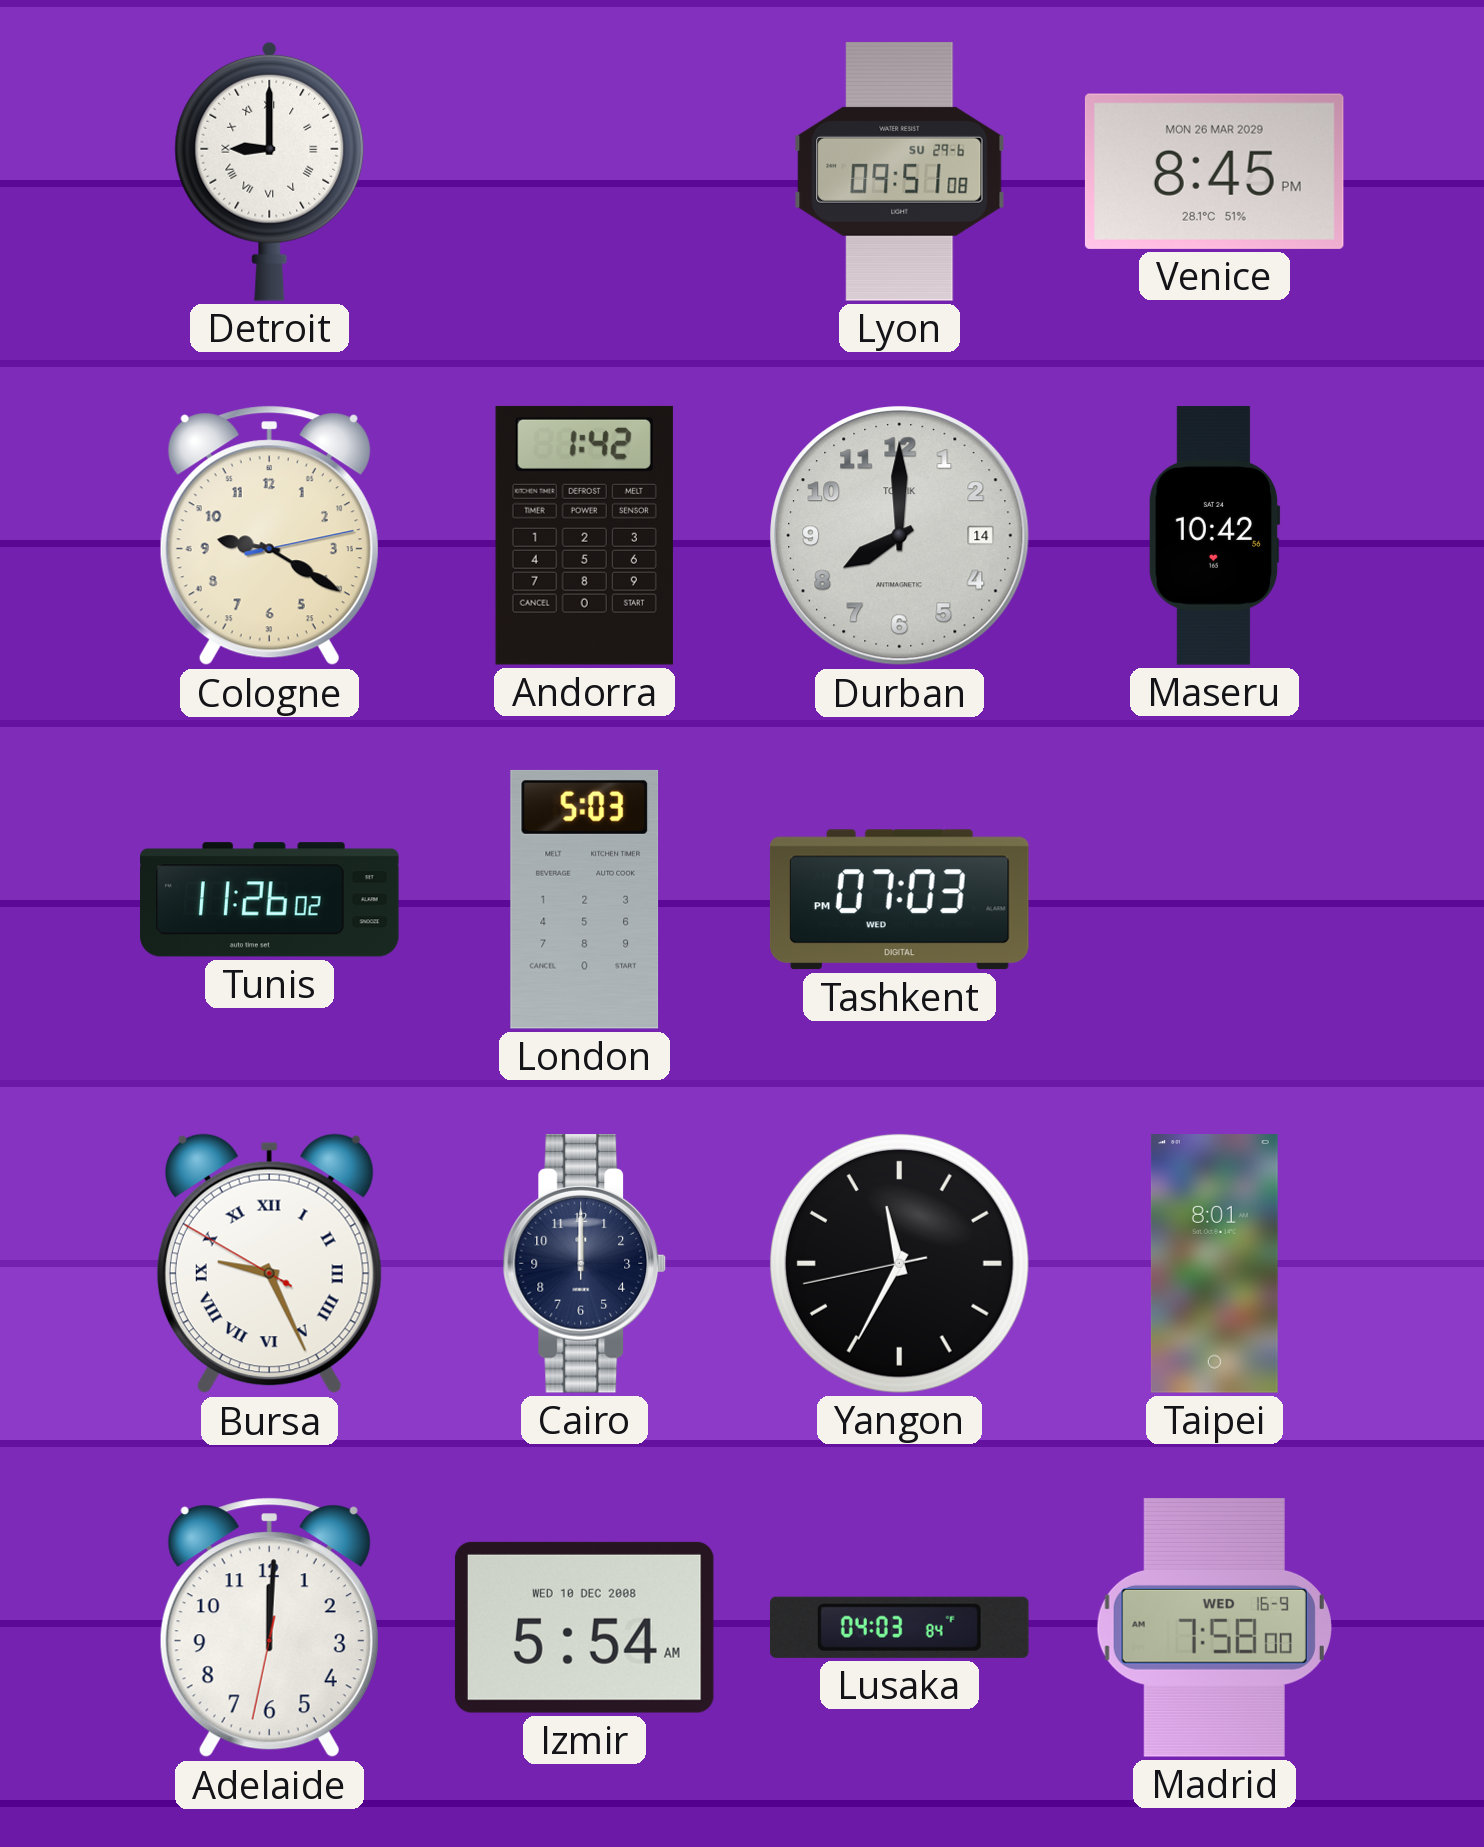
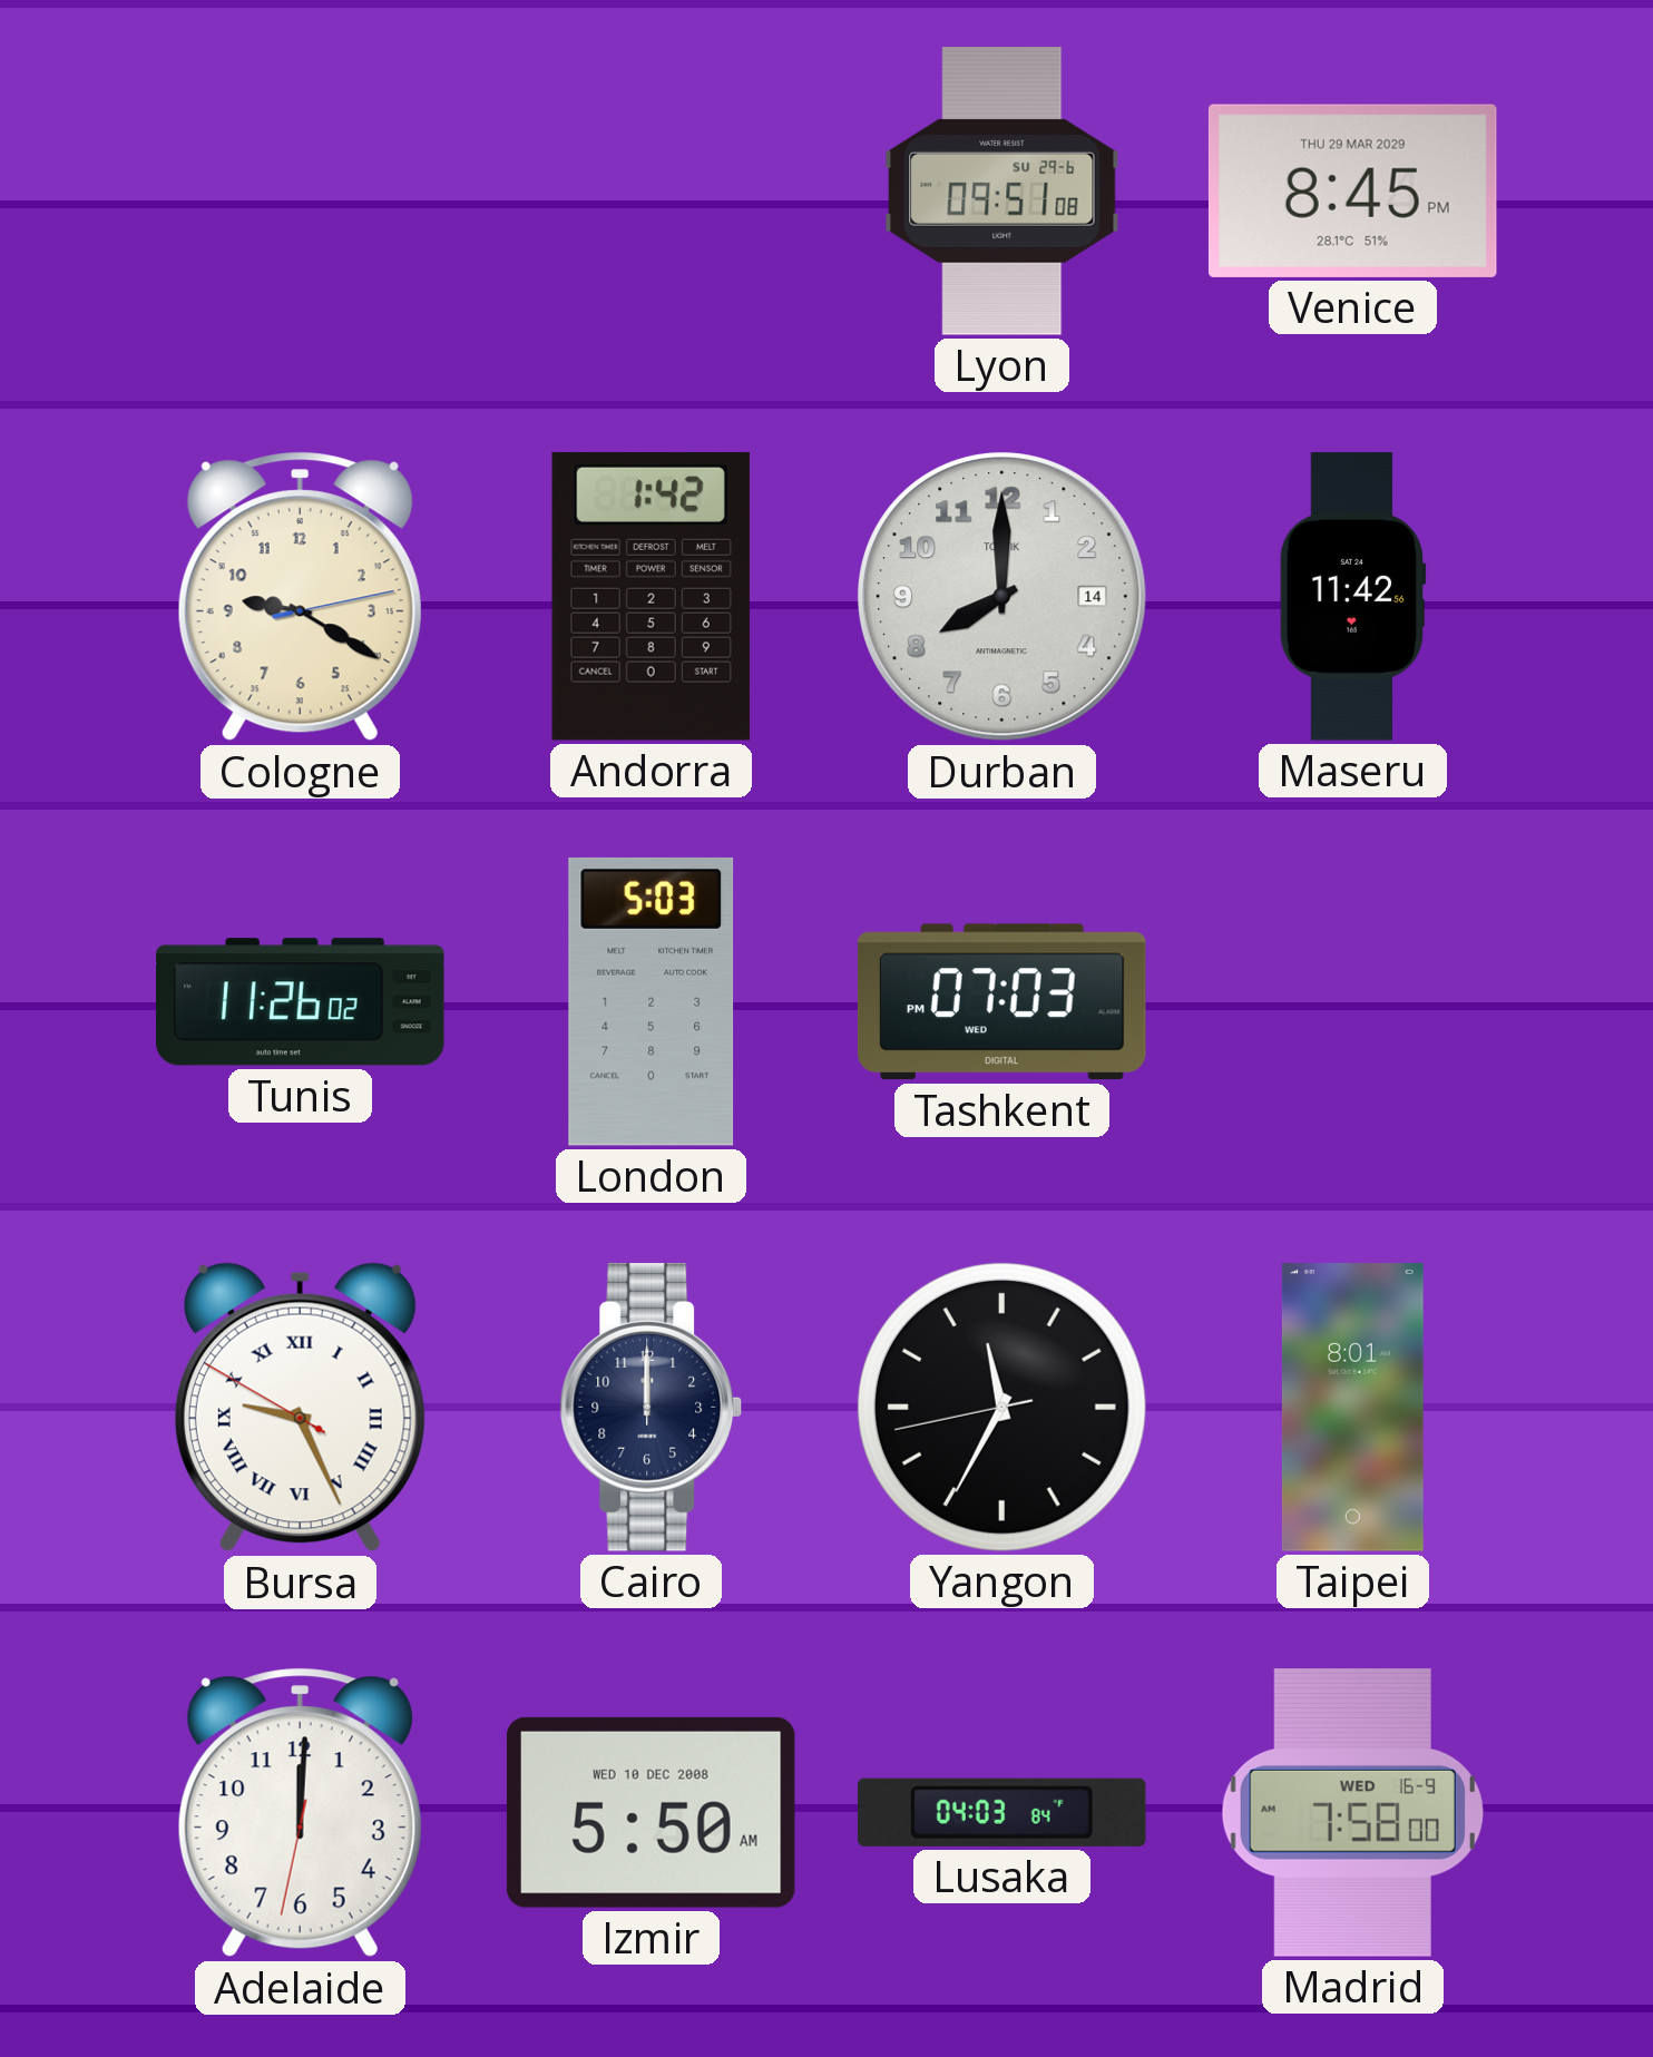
Detroit: 9:00 -> none (270, 171)
Venice date: MON 26 MAR 2029 -> THU 29 MAR 2029 (1352, 190)
Maseru: 10:42 -> 11:42 (1352, 597)
Izmir: 5:54 -> 5:50 (651, 1812)
